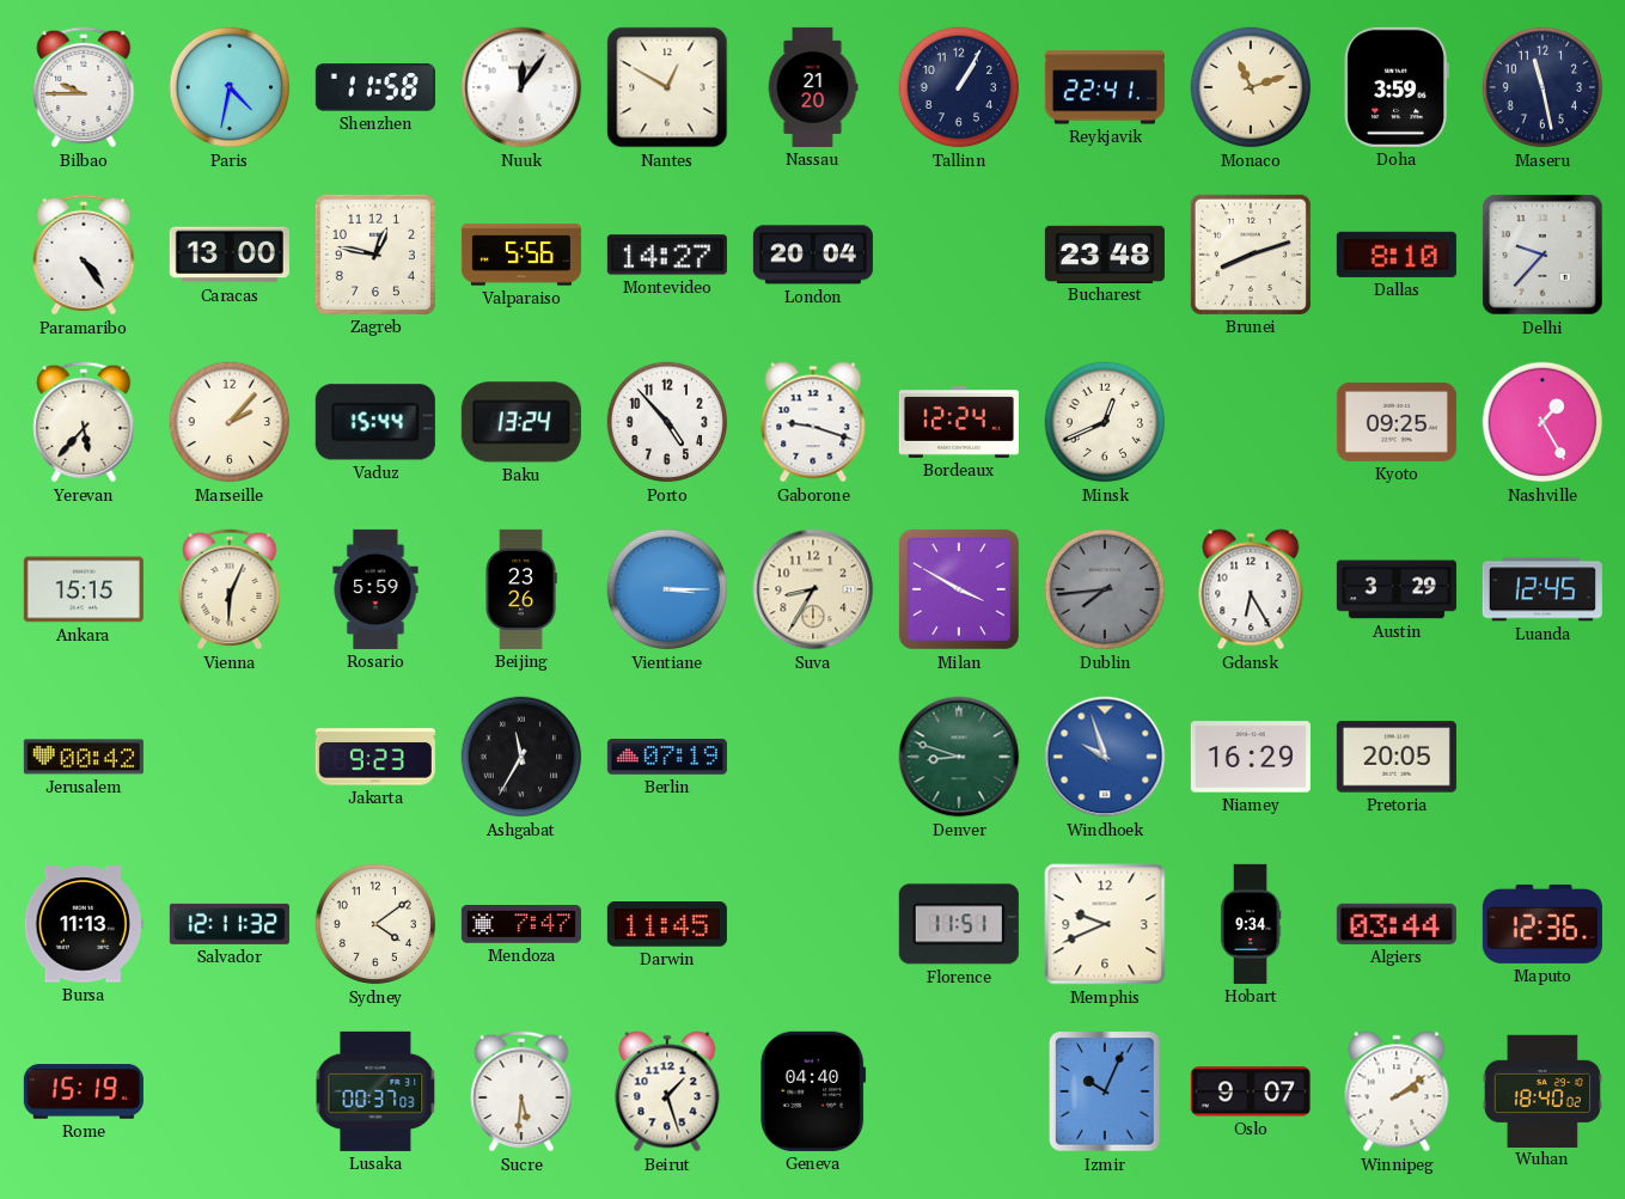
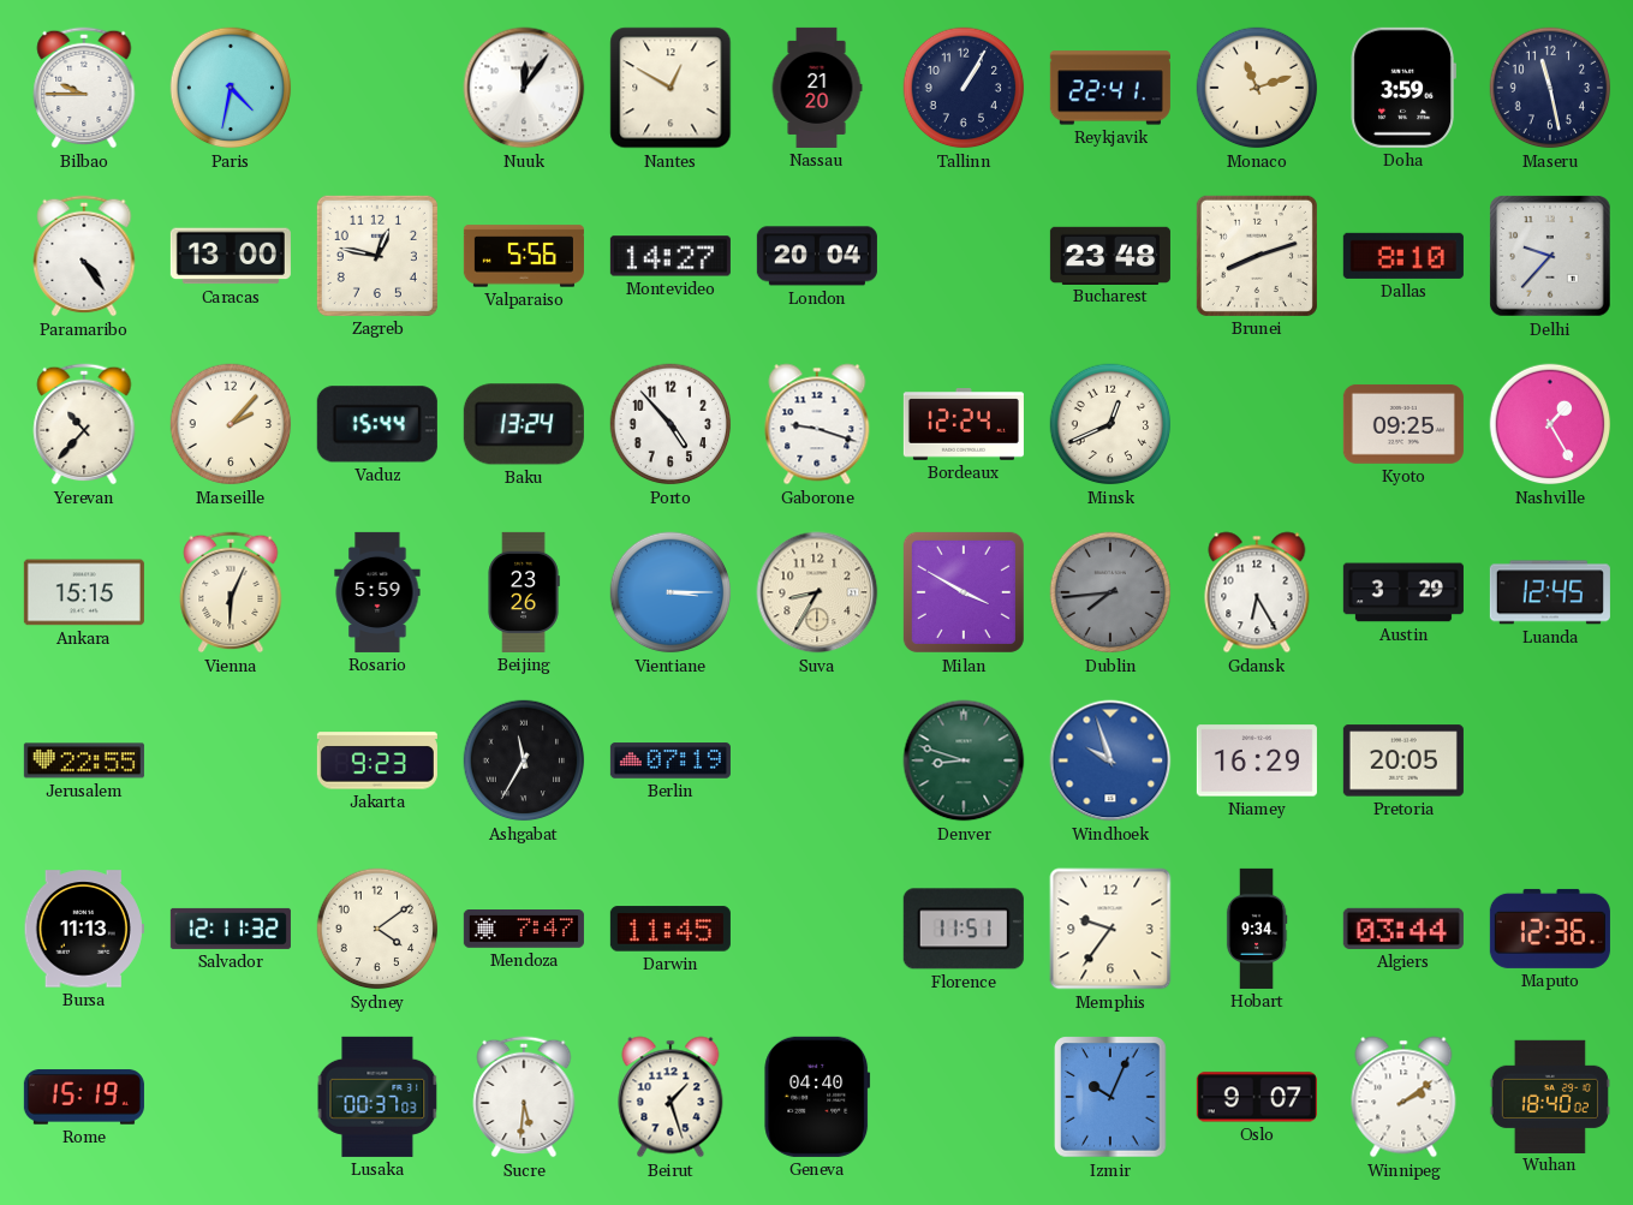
Shenzhen: 11:58 -> none (375, 87)
Yerevan: 5:37 -> 10:37 (84, 424)
Jerusalem: 00:42 -> 22:55 (84, 760)
Memphis: 9:41 -> 9:36 (1110, 929)
